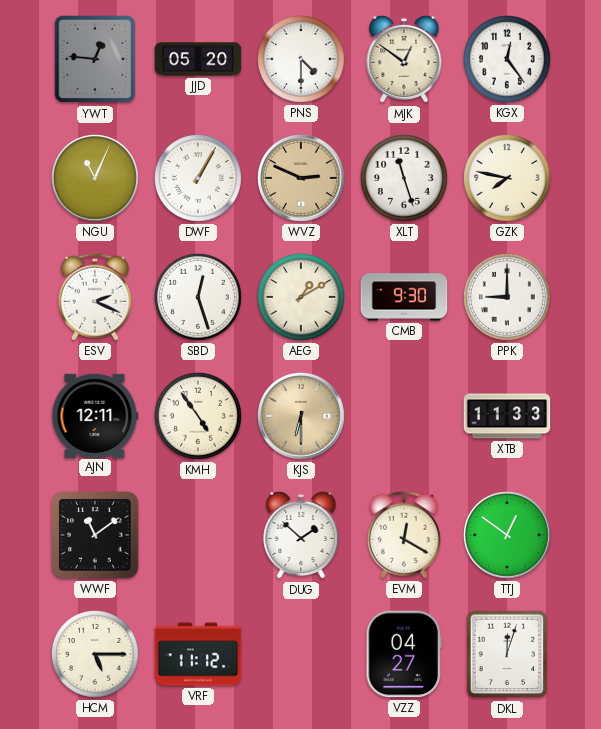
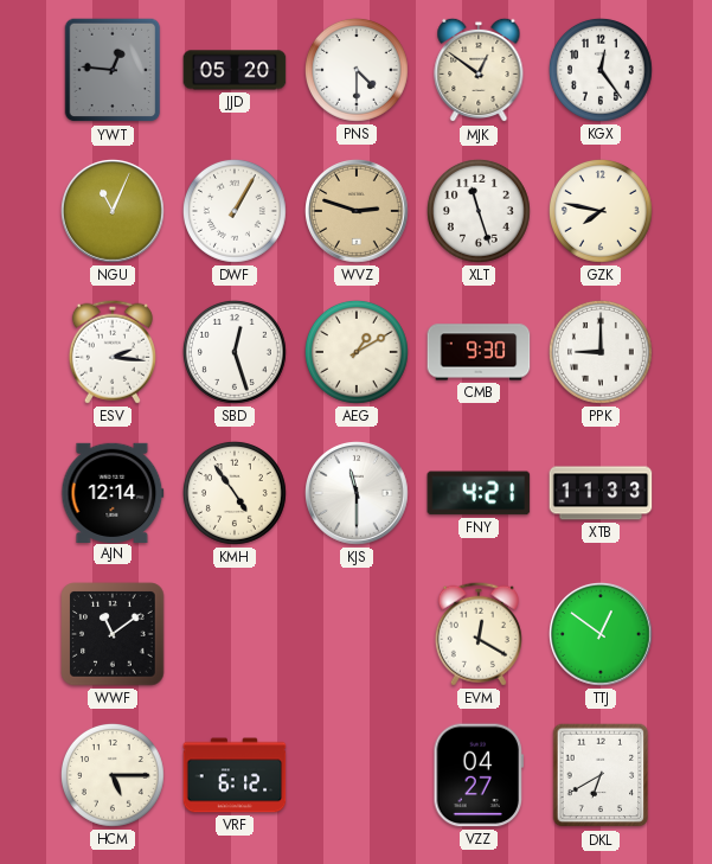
WVZ: 2:49 -> 2:48 (358, 212)
ESV: 2:19 -> 2:16 (113, 352)
AJN: 12:11 -> 12:14 (113, 492)
KJS: 6:30 -> 11:30 (358, 494)
KJS dial: champagne -> white (358, 494)
FNY: none -> 4:21 (479, 493)
DUG: 1:52 -> none (301, 535)
VRF: 11:12 -> 6:12 (235, 775)
DKL: 12:03 -> 6:40 (601, 775)
